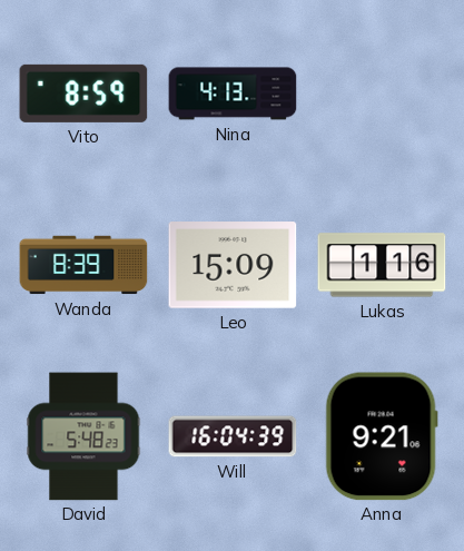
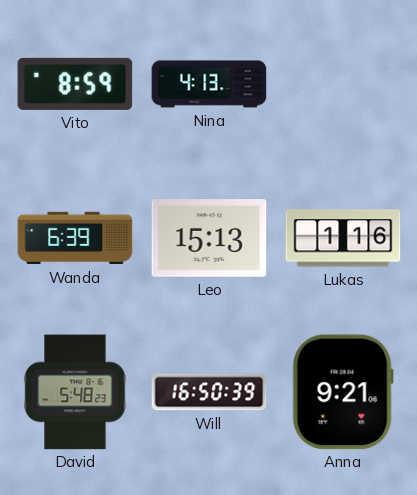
Wanda: 8:39 -> 6:39 (75, 238)
Leo: 15:09 -> 15:13 (209, 238)
Will: 16:04 -> 16:50 (209, 392)
